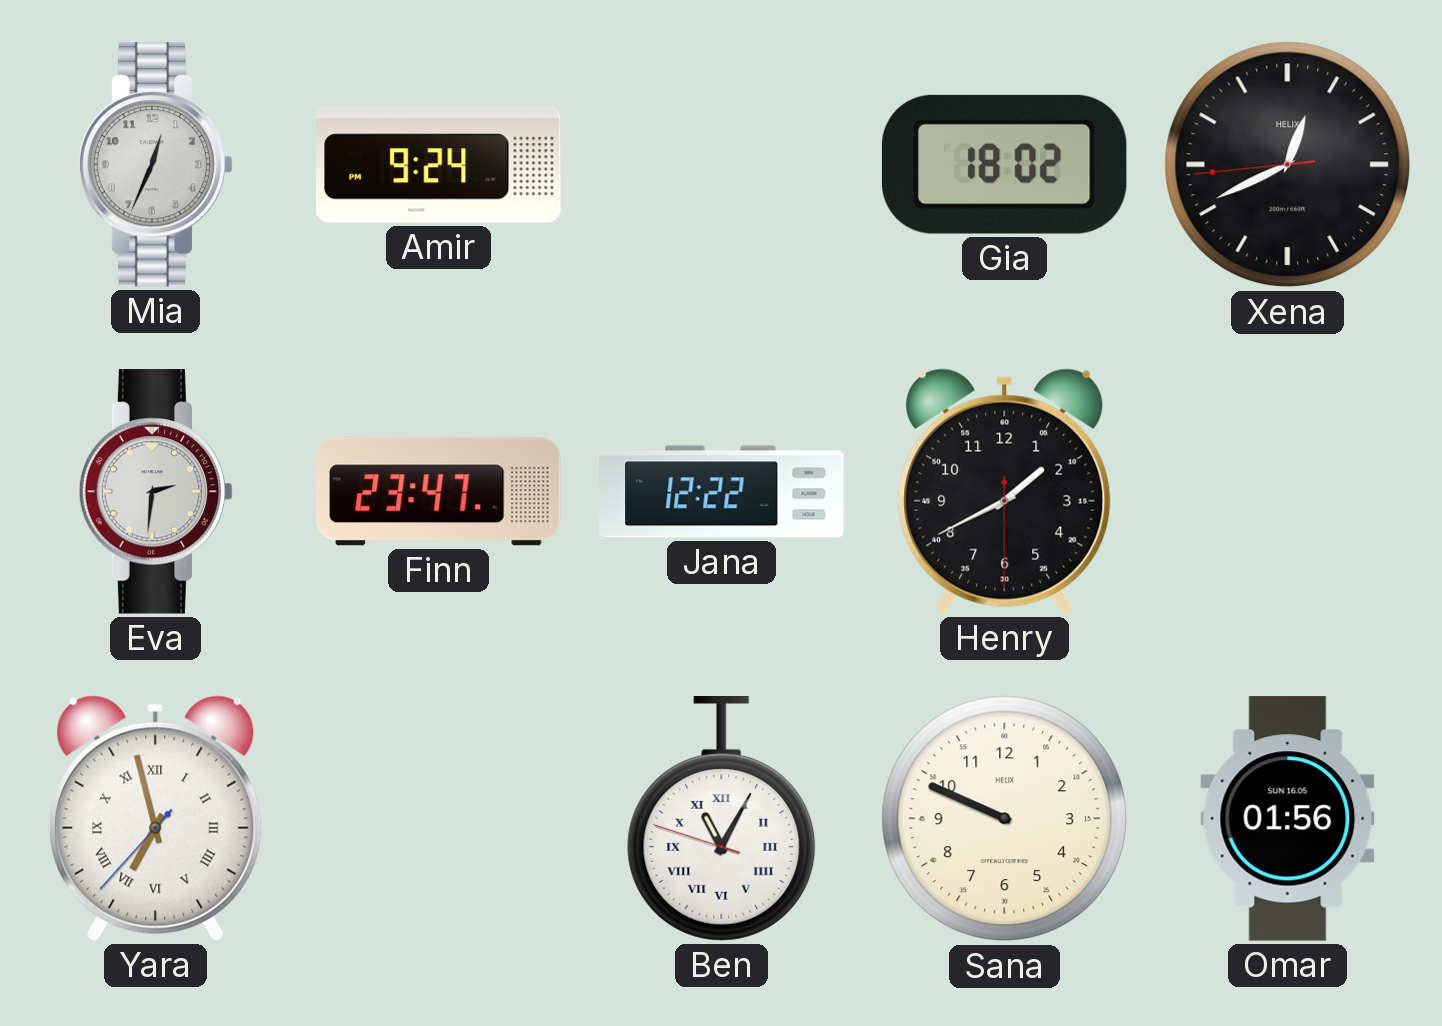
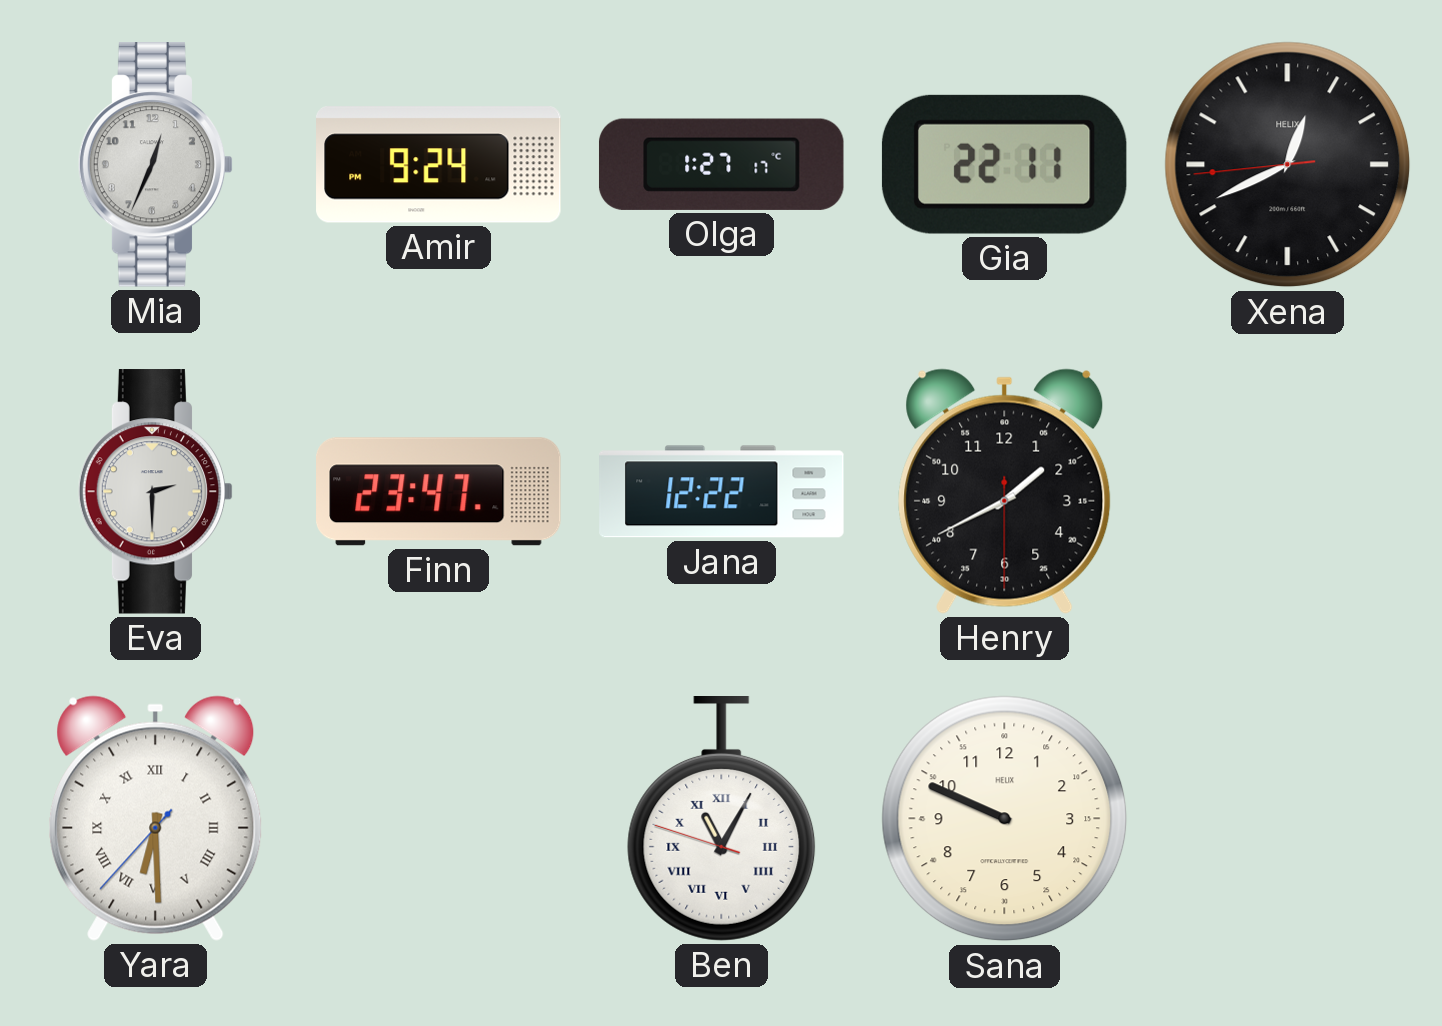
Olga: none -> 1:27 (721, 164)
Gia: 18:02 -> 22:11 (1004, 164)
Eva: 2:31 -> 2:30 (156, 492)
Yara: 6:57 -> 6:29 (156, 818)
Omar: 01:56 -> none (1288, 819)
